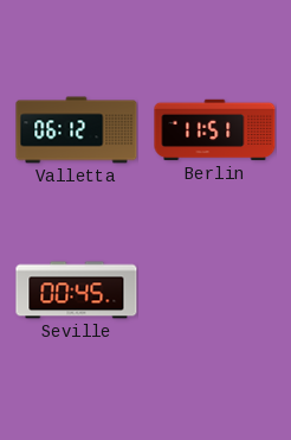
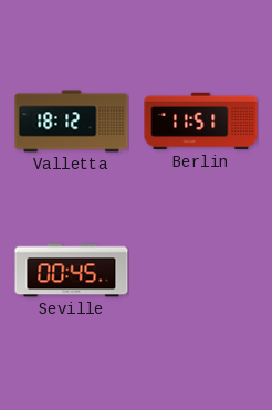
Valletta: 06:12 -> 18:12 (72, 122)
